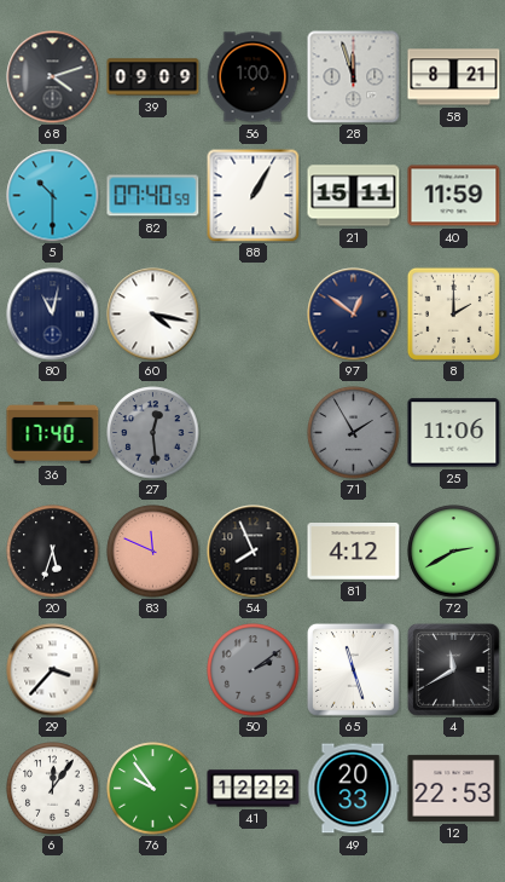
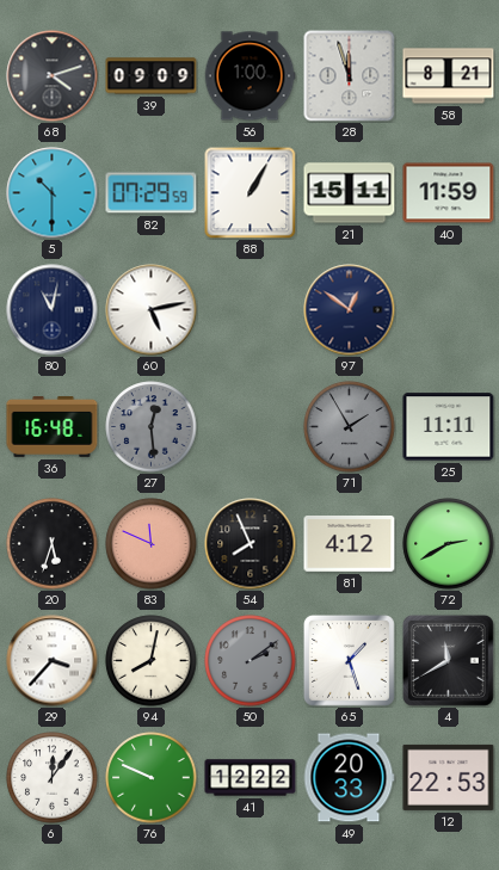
82: 07:40 -> 07:29 (152, 193)
60: 4:17 -> 5:13 (152, 310)
8: 2:00 -> none (453, 313)
36: 17:40 -> 16:48 (53, 426)
25: 11:06 -> 11:11 (449, 427)
94: none -> 8:02 (152, 661)
65: 11:27 -> 1:27 (349, 660)
76: 9:54 -> 9:49 (152, 778)
